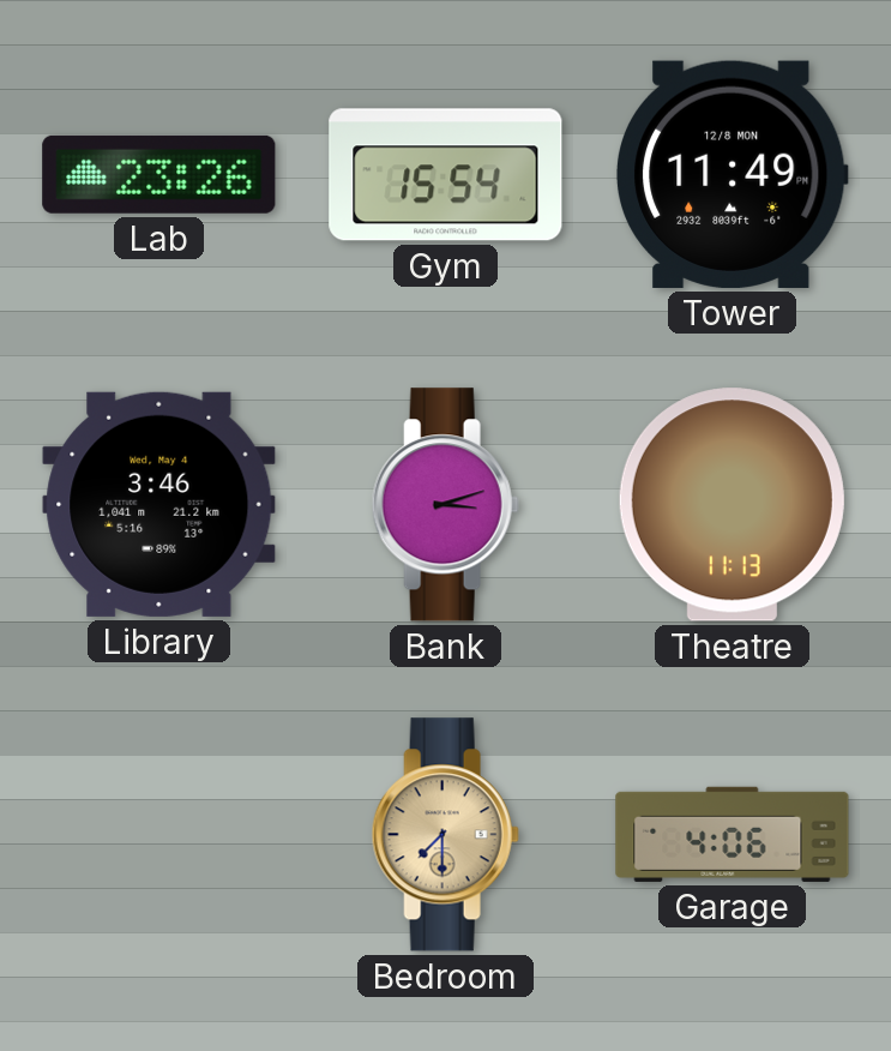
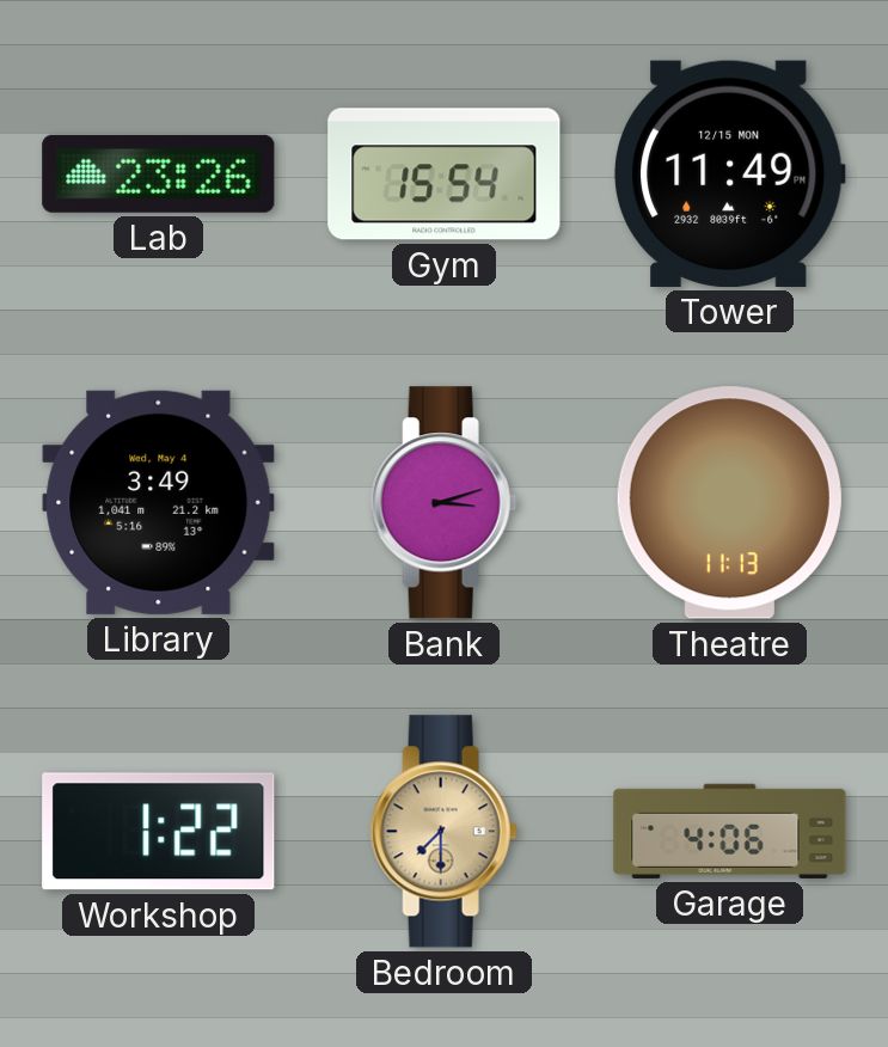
Tower date: 12/8 MON -> 12/15 MON (729, 173)
Library: 3:46 -> 3:49 (159, 502)
Workshop: none -> 1:22 (159, 832)
